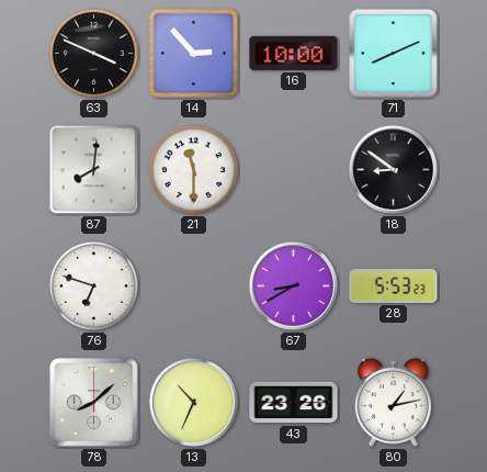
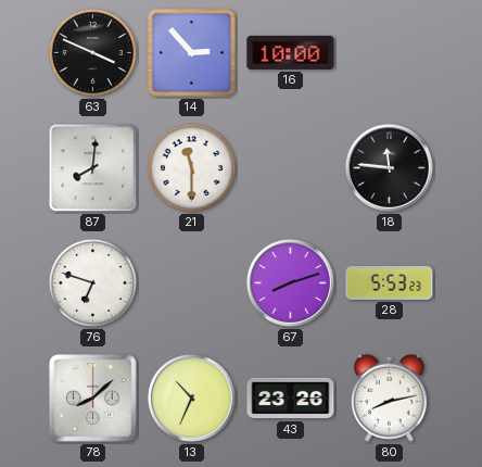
71: 8:11 -> none (394, 54)
18: 8:51 -> 11:46 (389, 167)
67: 8:40 -> 8:12 (290, 282)
80: 1:13 -> 8:13 (389, 397)
